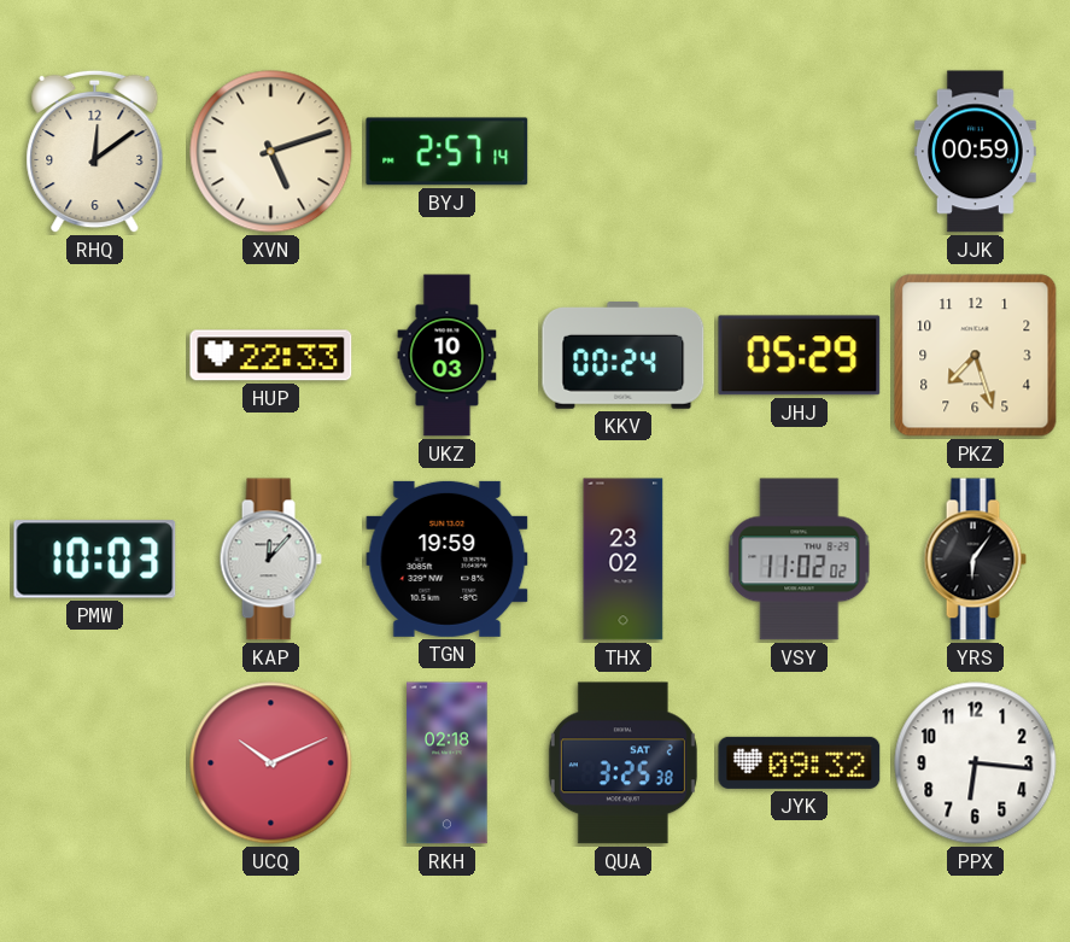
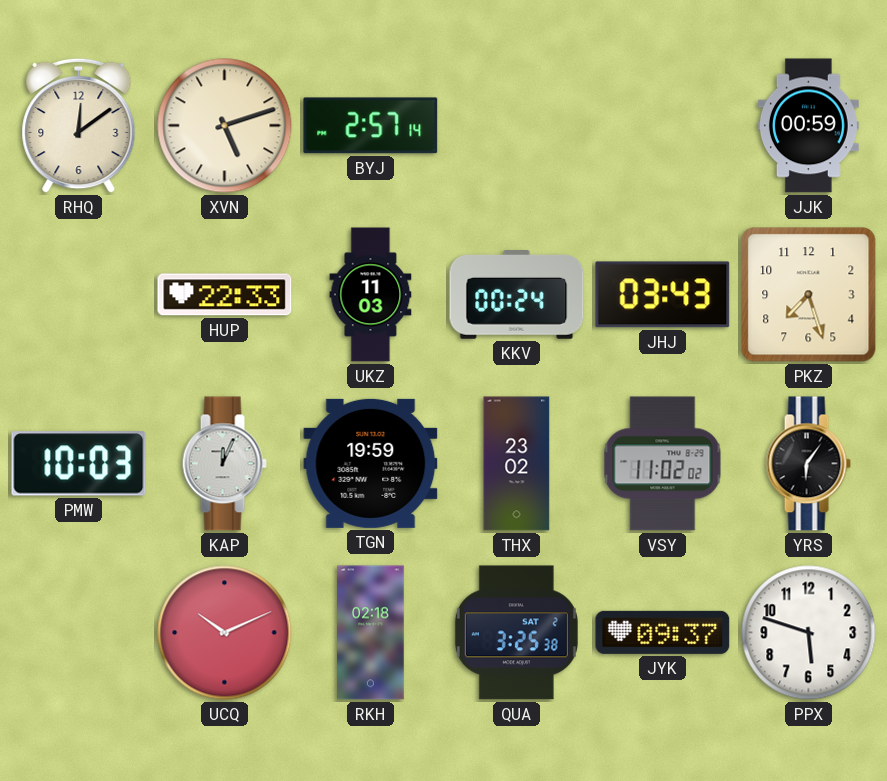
UKZ: 10:03 -> 11:03 (371, 295)
JHJ: 05:29 -> 03:43 (663, 295)
KAP: 12:07 -> 12:04 (224, 464)
JYK: 09:32 -> 09:37 (663, 632)
PPX: 6:16 -> 5:48 (809, 633)
